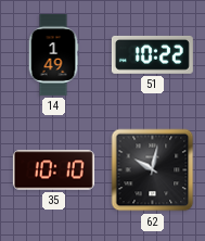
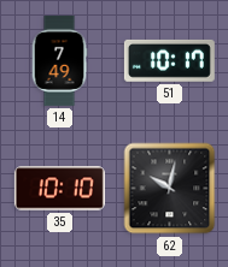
14: 1:49 -> 7:49 (59, 60)
51: 10:22 -> 10:17 (169, 60)
